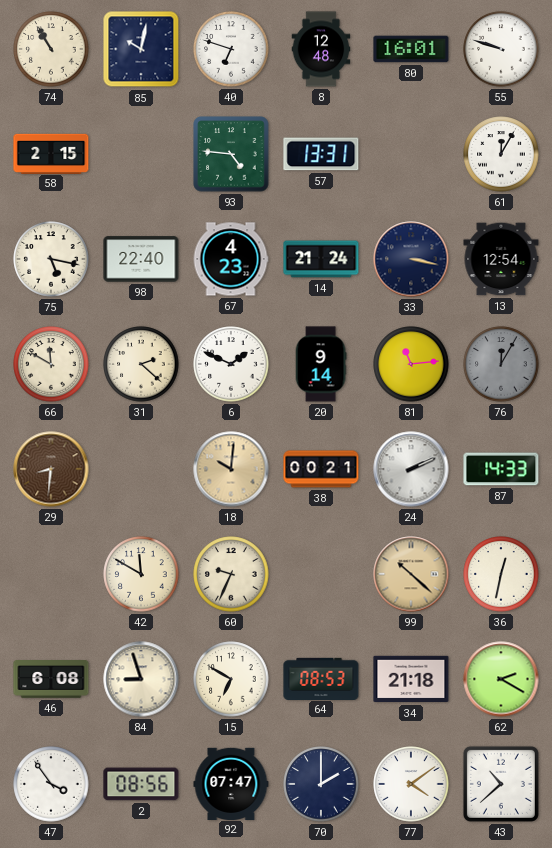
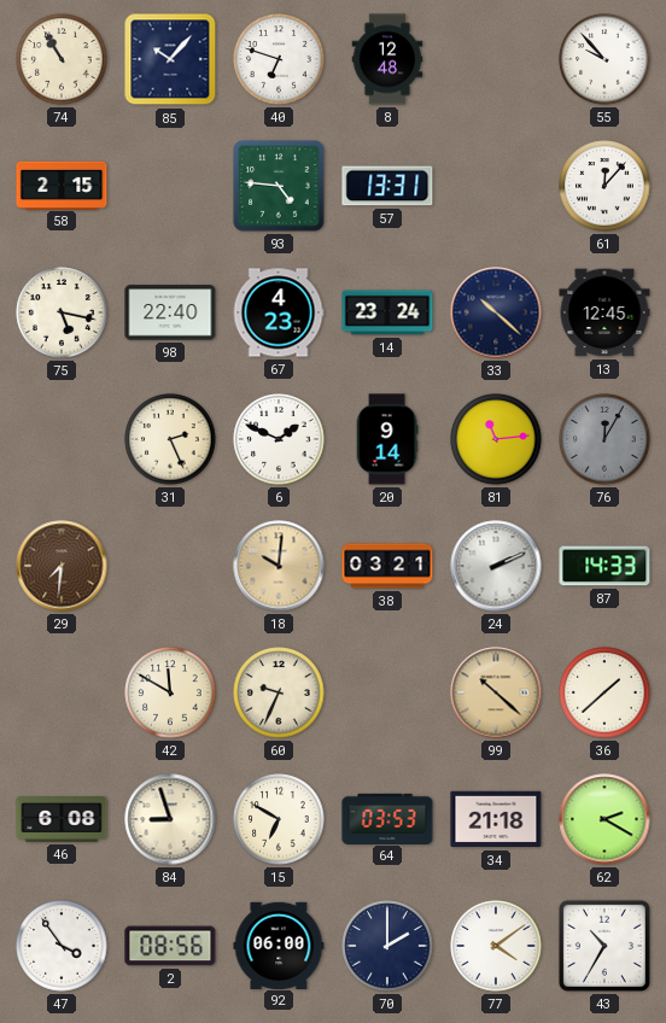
85: 10:02 -> 10:07 (170, 59)
80: 16:01 -> none (411, 49)
55: 9:48 -> 9:53 (604, 59)
61: 12:05 -> 12:07 (604, 186)
14: 21:24 -> 23:24 (387, 312)
33: 3:17 -> 10:22 (496, 312)
13: 12:54 -> 12:45 (604, 312)
66: 11:50 -> none (51, 364)
31: 2:22 -> 2:26 (170, 439)
29: 8:31 -> 7:31 (62, 566)
38: 00:21 -> 03:21 (387, 566)
36: 12:32 -> 1:38 (604, 692)
64: 08:53 -> 03:53 (387, 818)
92: 07:47 -> 06:00 (279, 945)
43: 10:38 -> 10:35 (604, 946)
